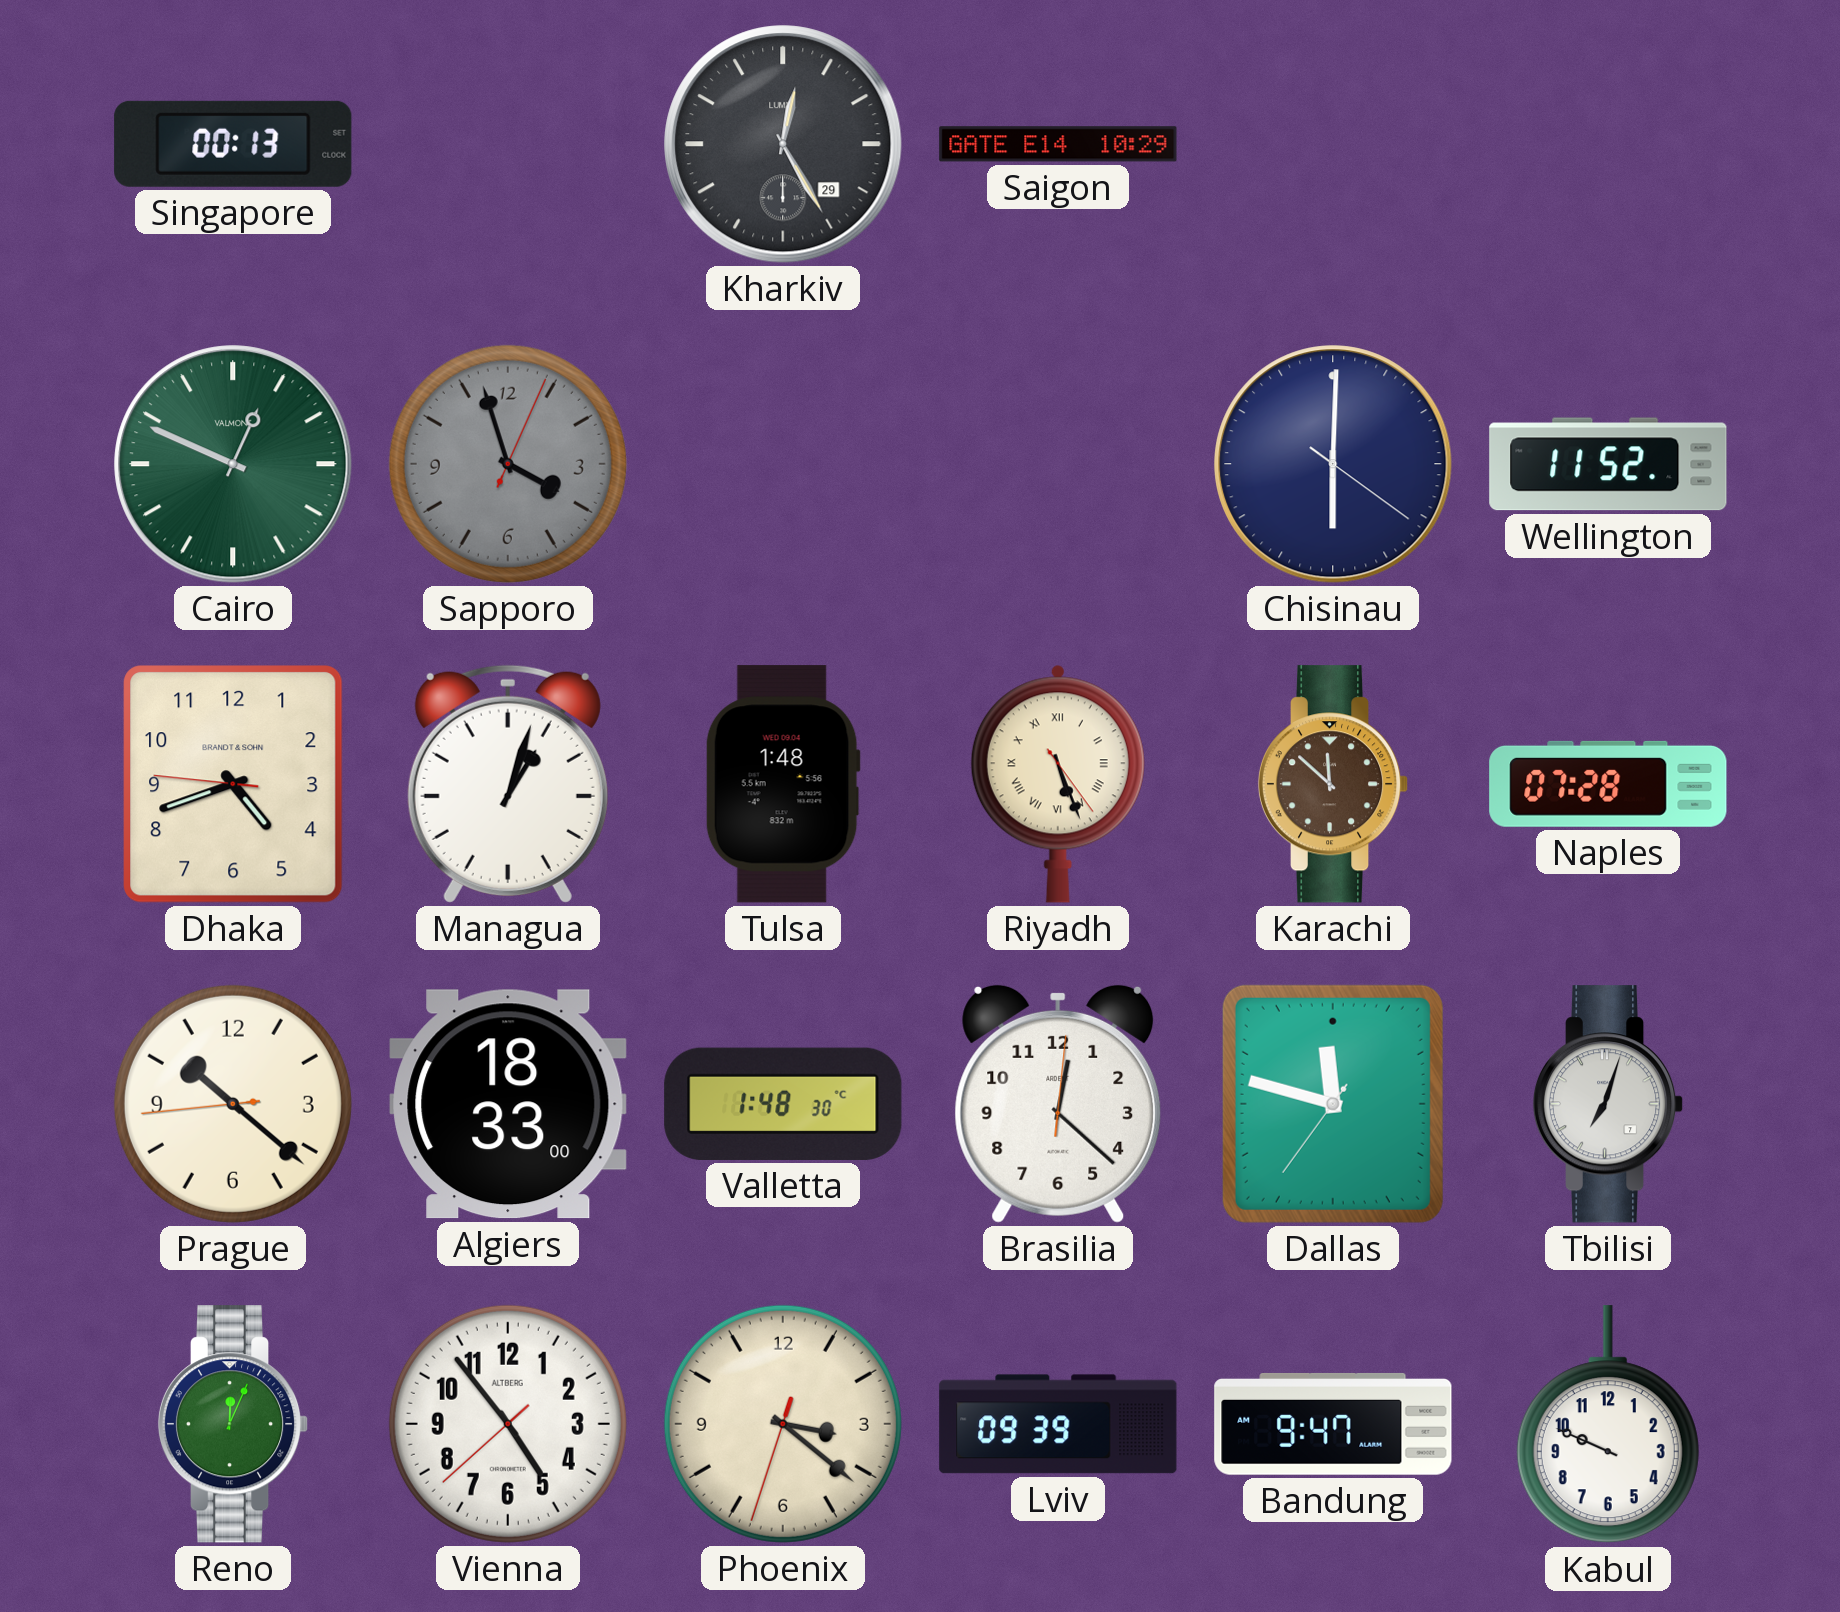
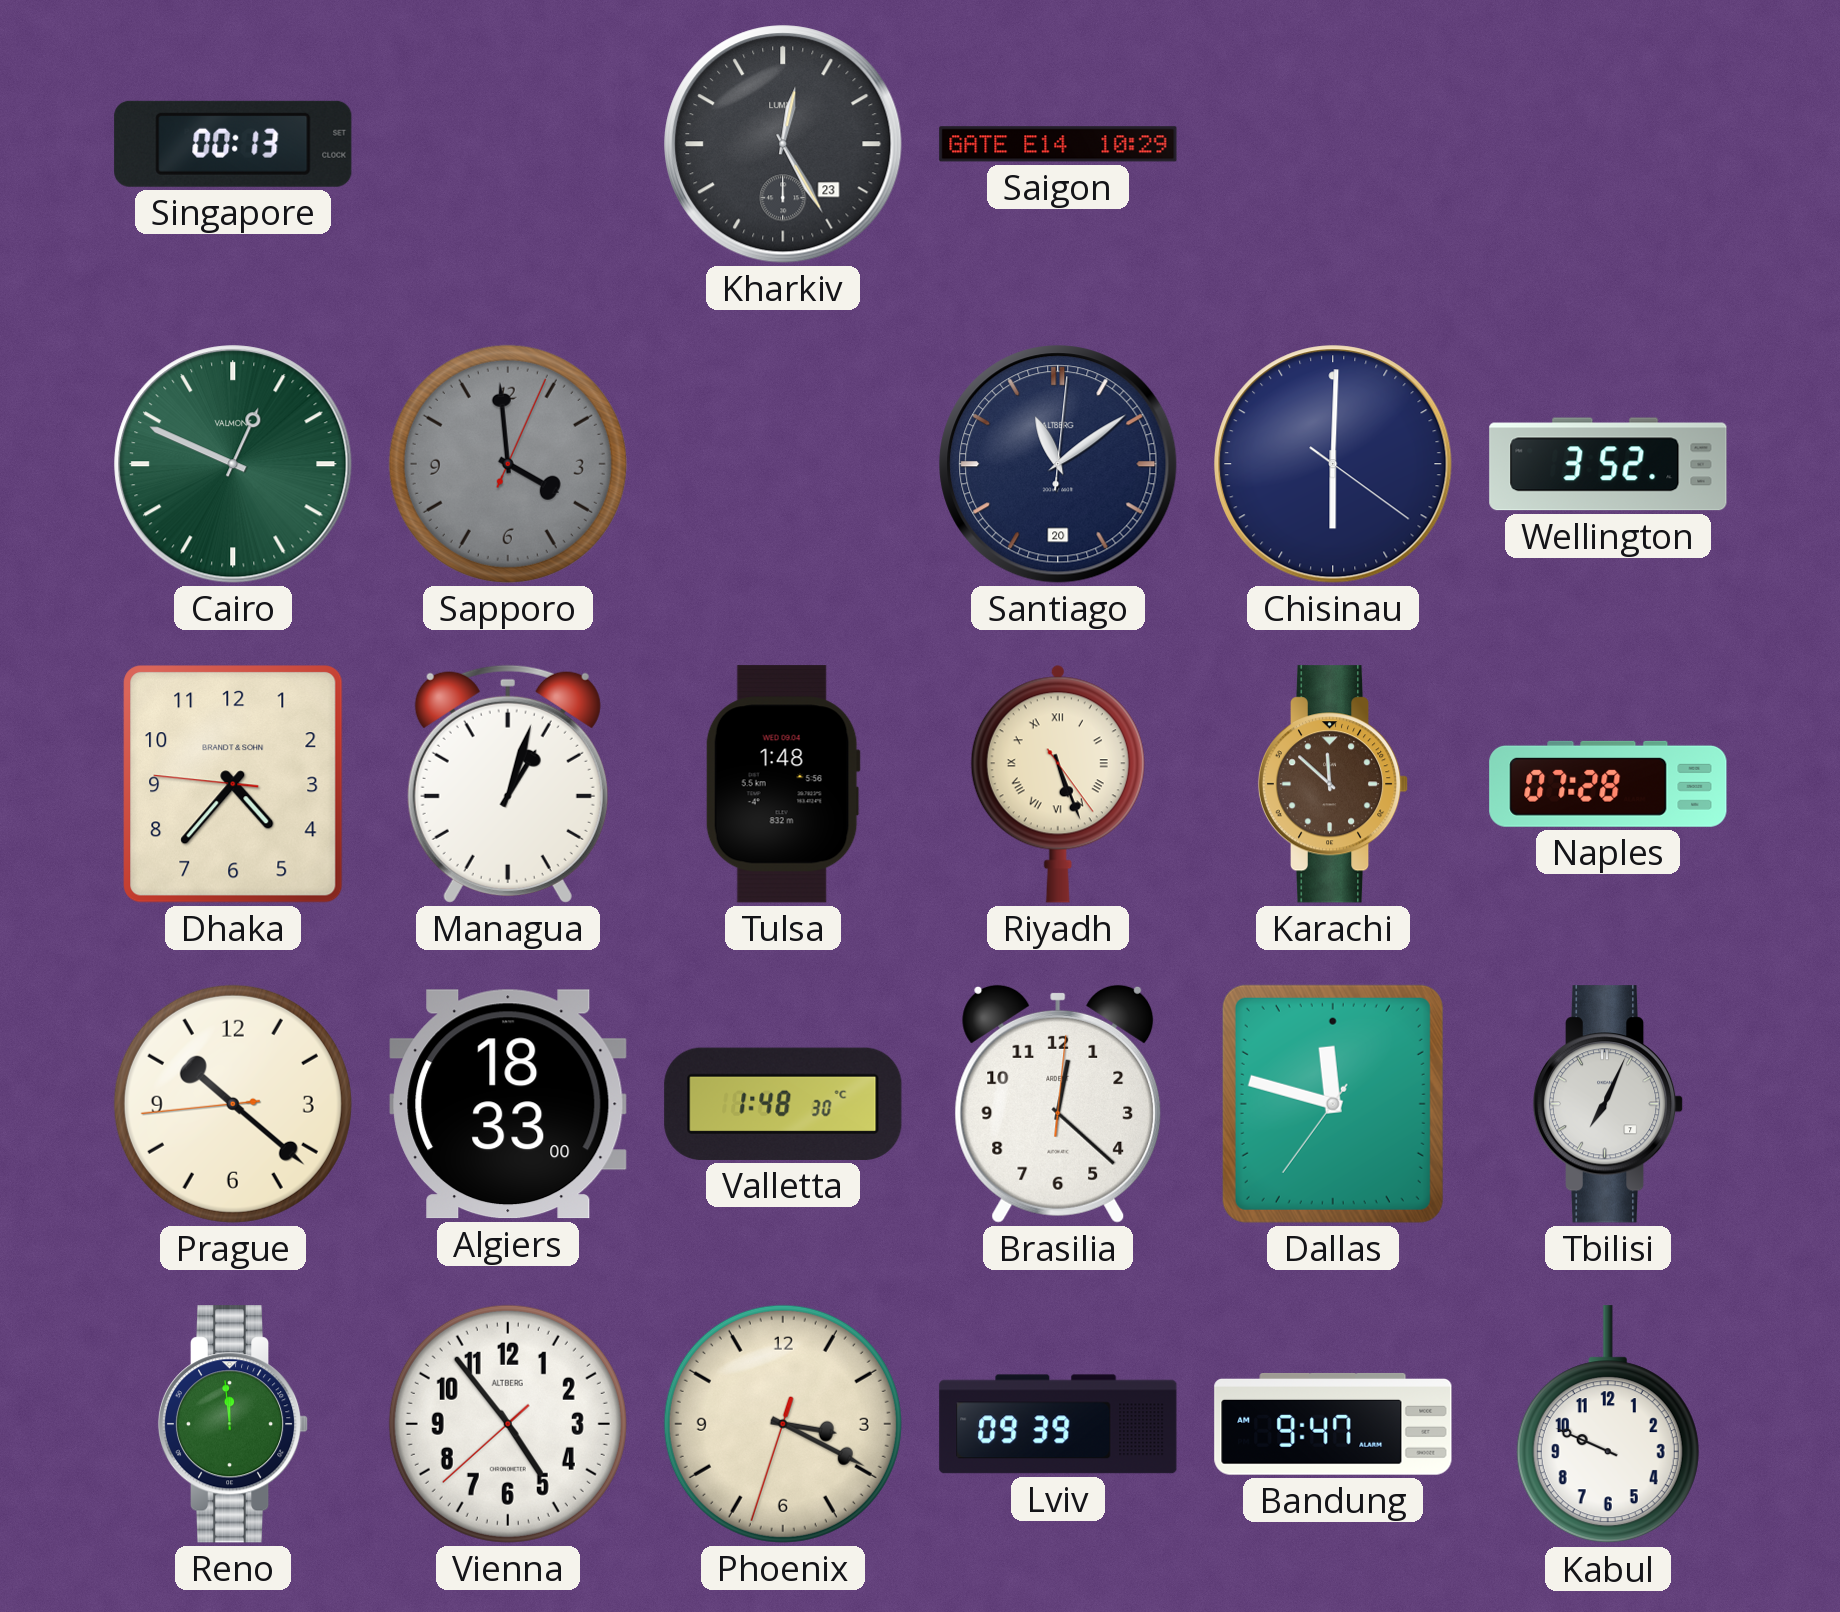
Kharkiv date: 29 -> 23 (783, 144)
Sapporo: 3:57 -> 3:59 (508, 464)
Santiago: none -> 11:09 (1058, 464)
Wellington: 11:52 -> 3:52 (1608, 464)
Dhaka: 4:41 -> 4:36 (233, 784)
Tbilisi: 7:03 -> 7:04 (1608, 1104)
Reno: 12:04 -> 11:59 (233, 1424)
Phoenix: 3:21 -> 3:19 (783, 1424)
